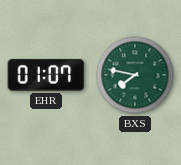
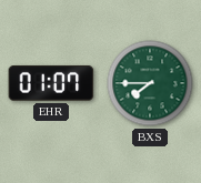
BXS: 7:47 -> 7:45 (150, 83)
